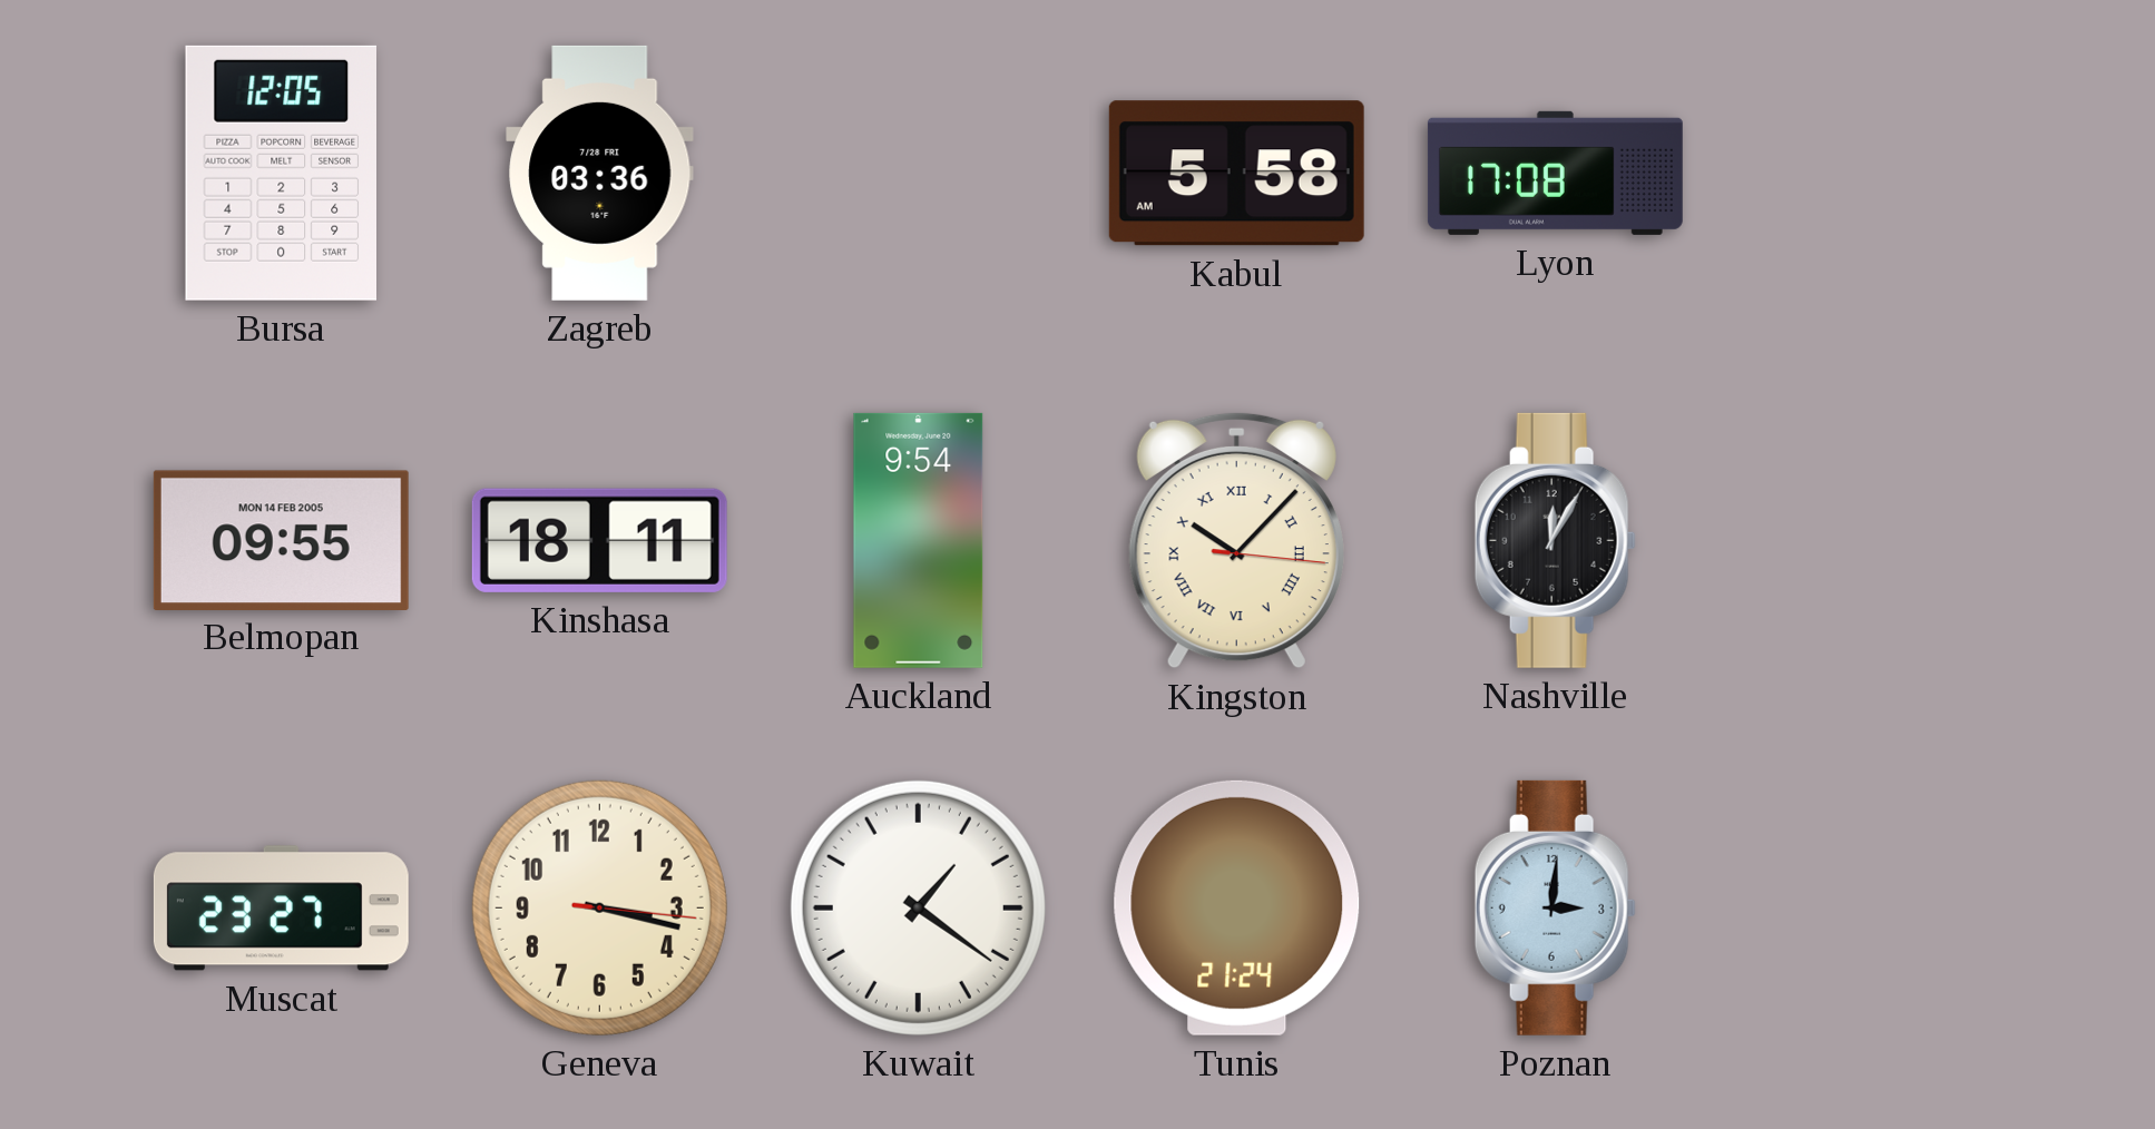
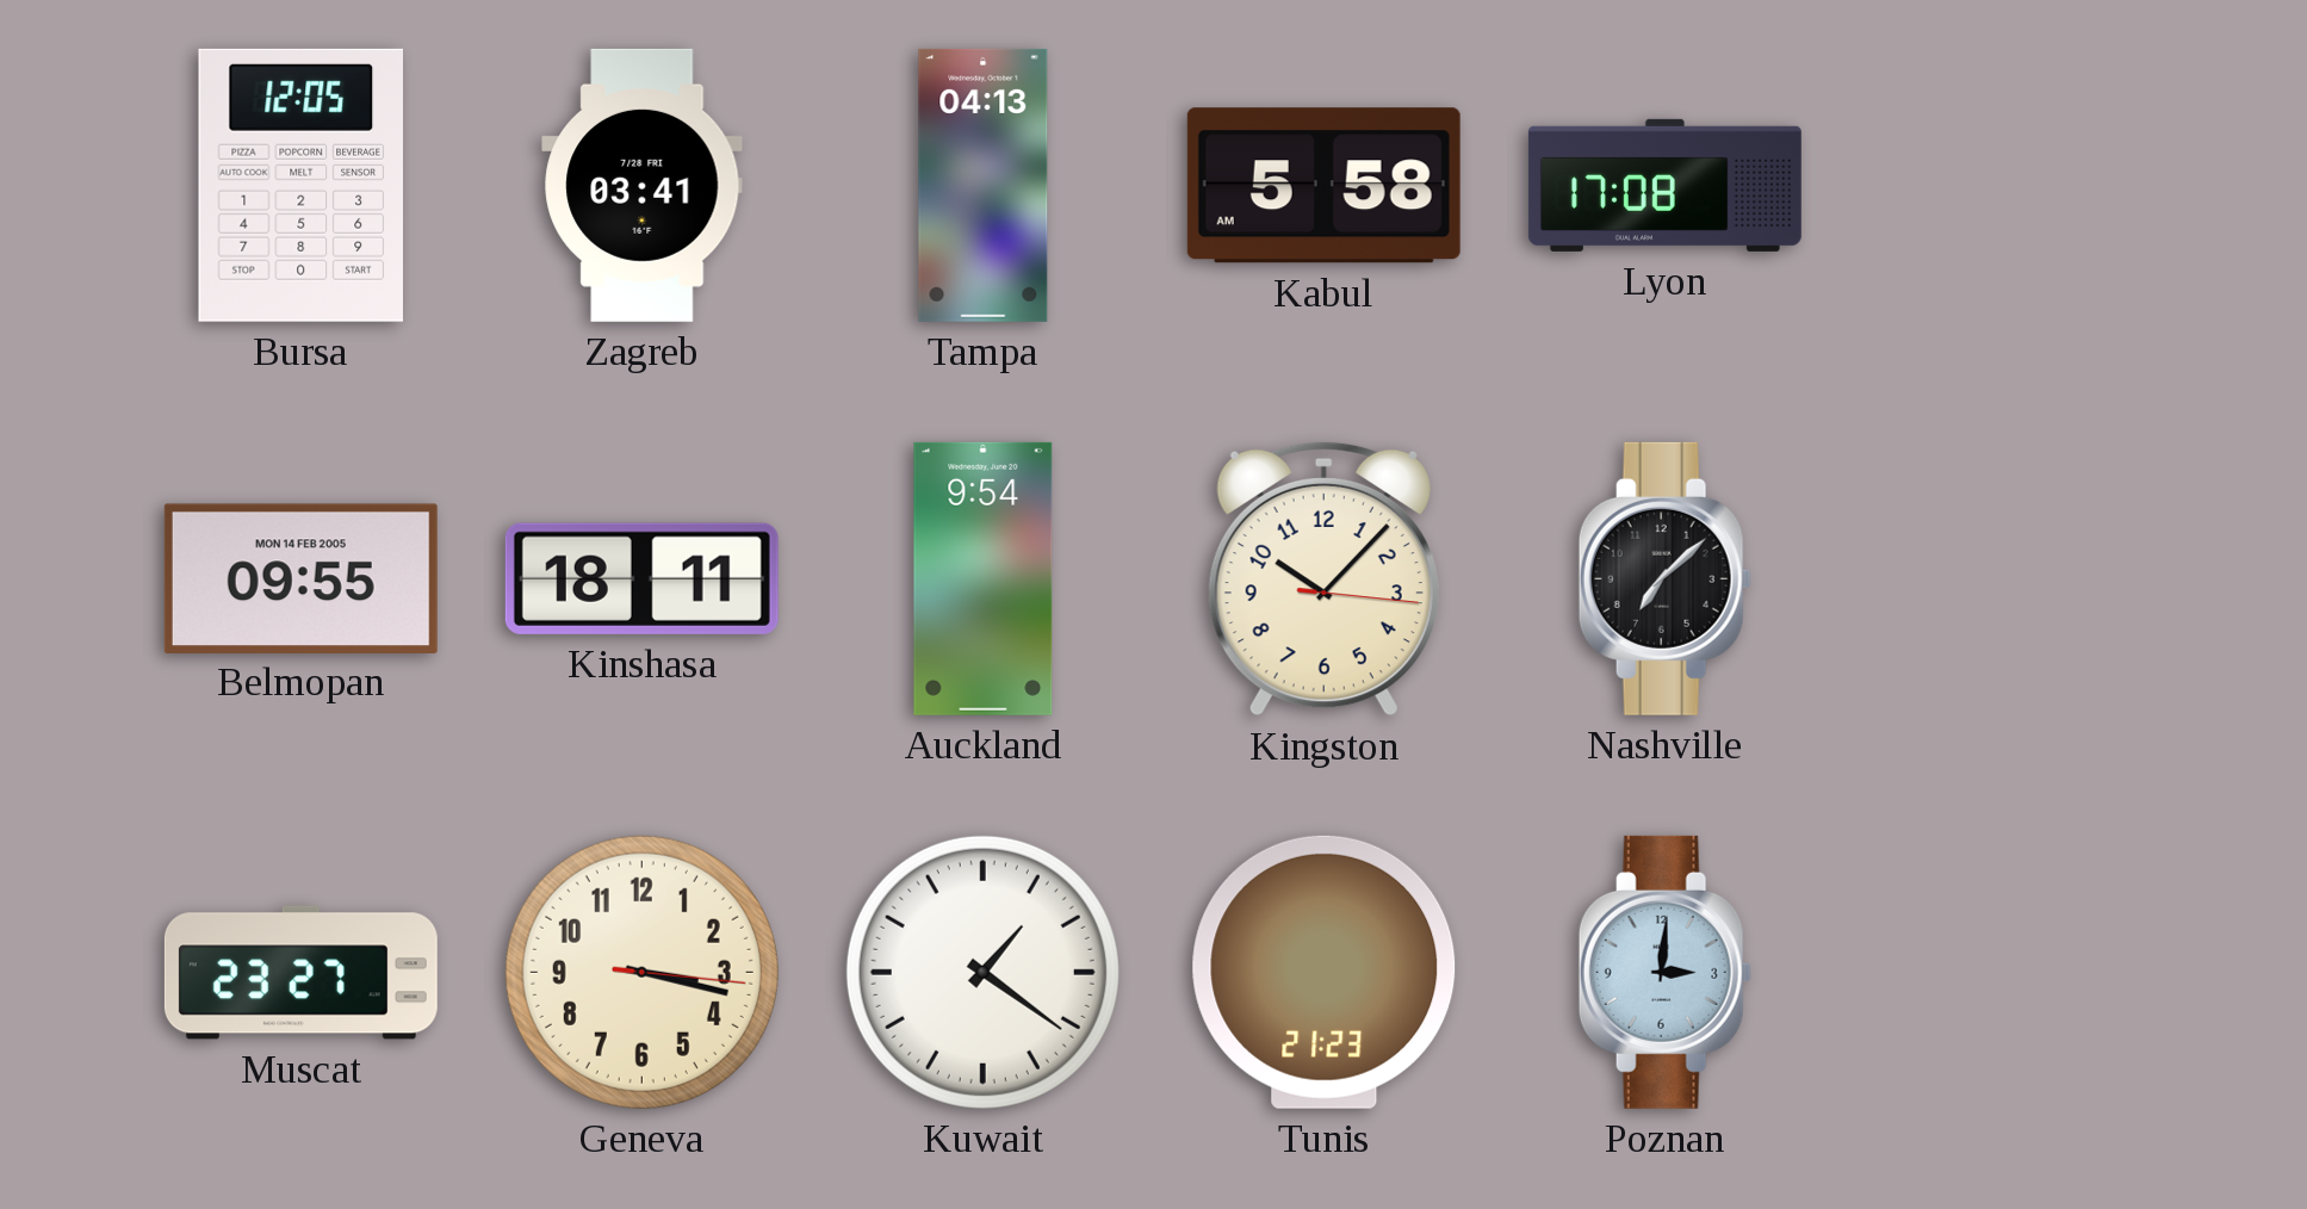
Zagreb: 03:36 -> 03:41 (643, 185)
Tampa: none -> 04:13 (984, 185)
Kingston numerals: Roman -> Arabic (1323, 578)
Nashville: 12:05 -> 7:08 (1664, 578)
Tunis: 21:24 -> 21:23 (1325, 972)
